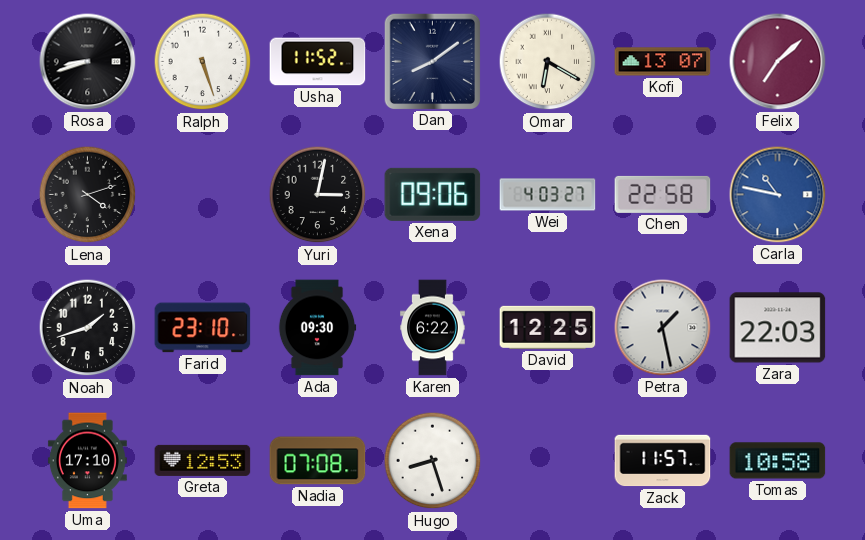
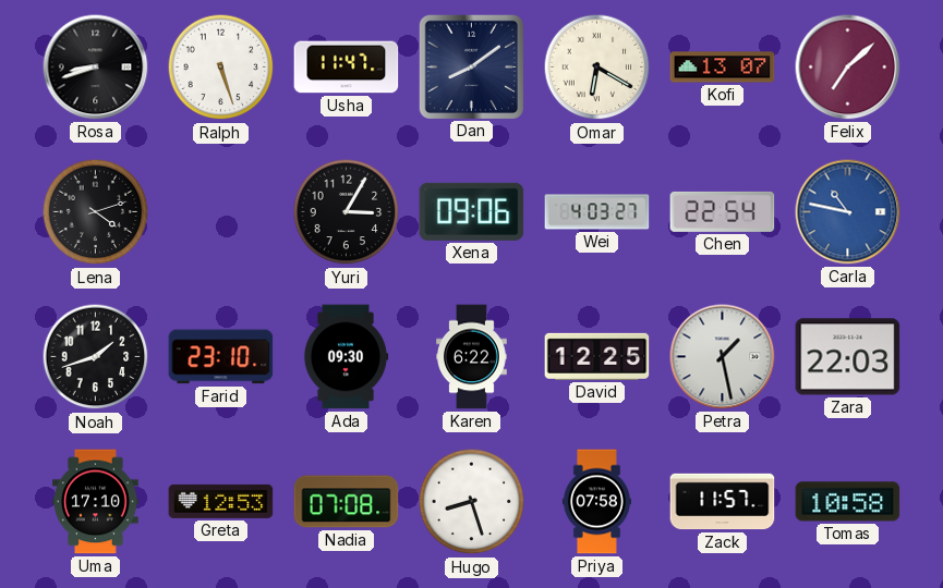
Usha: 11:52 -> 11:47 (347, 68)
Yuri: 3:02 -> 3:05 (347, 212)
Chen: 22:58 -> 22:54 (723, 211)
Priya: none -> 07:58 (596, 502)
